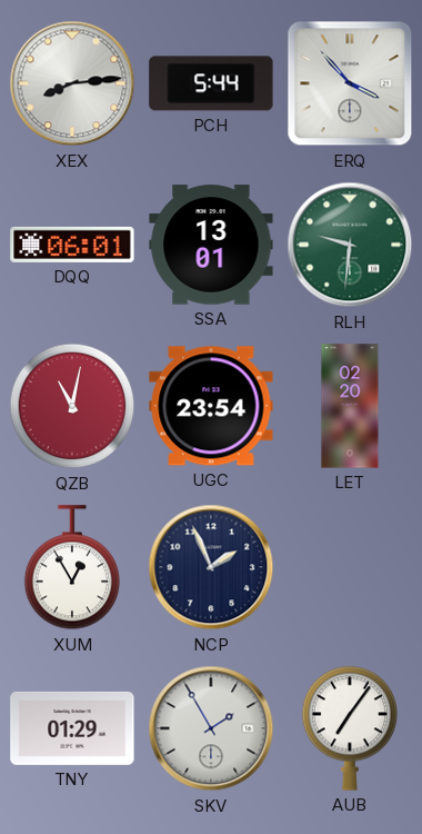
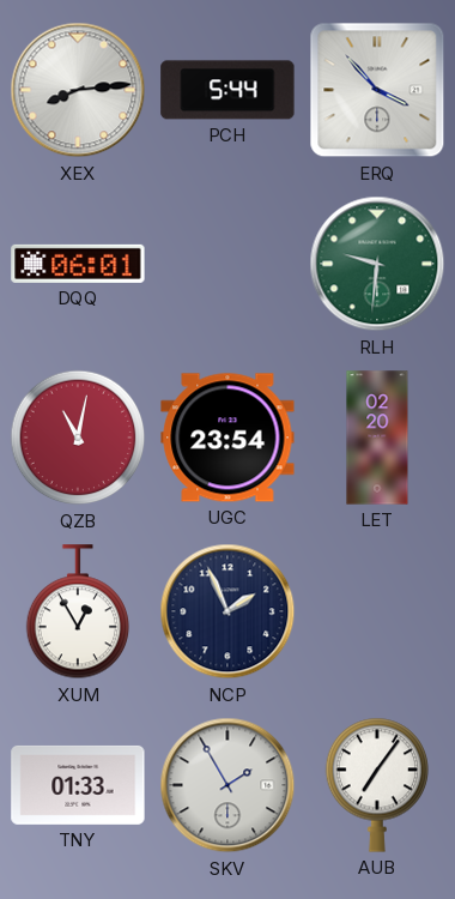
SSA: 13:01 -> none (211, 245)
TNY: 01:29 -> 01:33 (78, 785)
